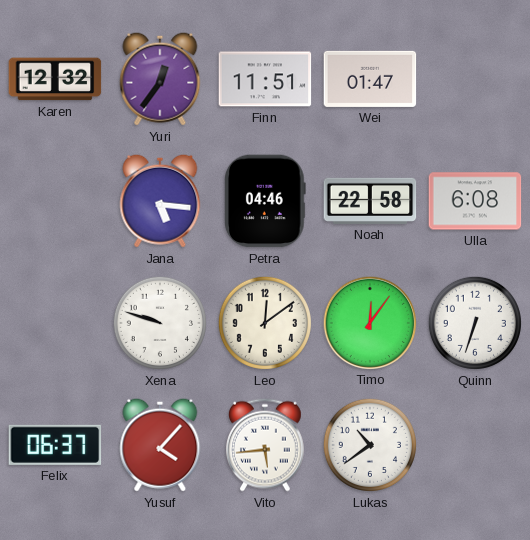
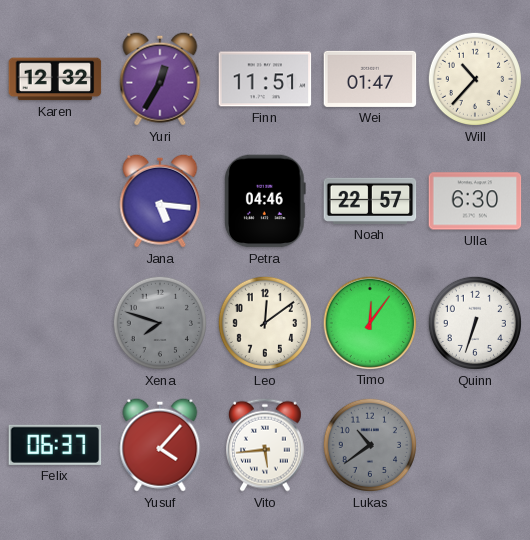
Yuri: 12:36 -> 12:35 (160, 79)
Will: none -> 10:37 (475, 79)
Noah: 22:58 -> 22:57 (370, 201)
Ulla: 6:08 -> 6:30 (475, 201)
Xena: 9:48 -> 7:48 (160, 323)
Xena dial: white -> grey (160, 323)
Lukas dial: white -> grey (370, 445)
